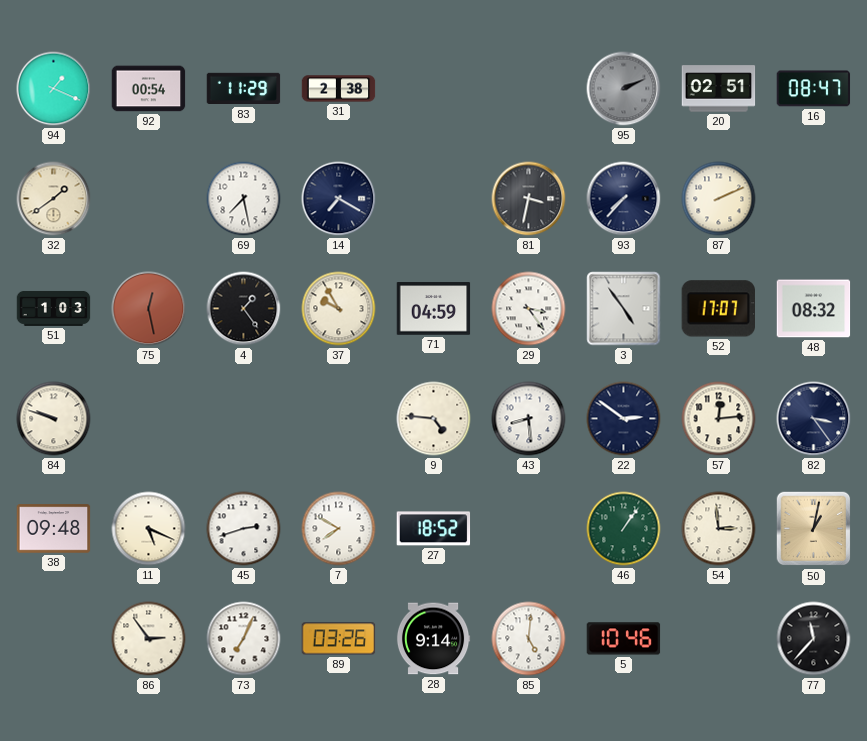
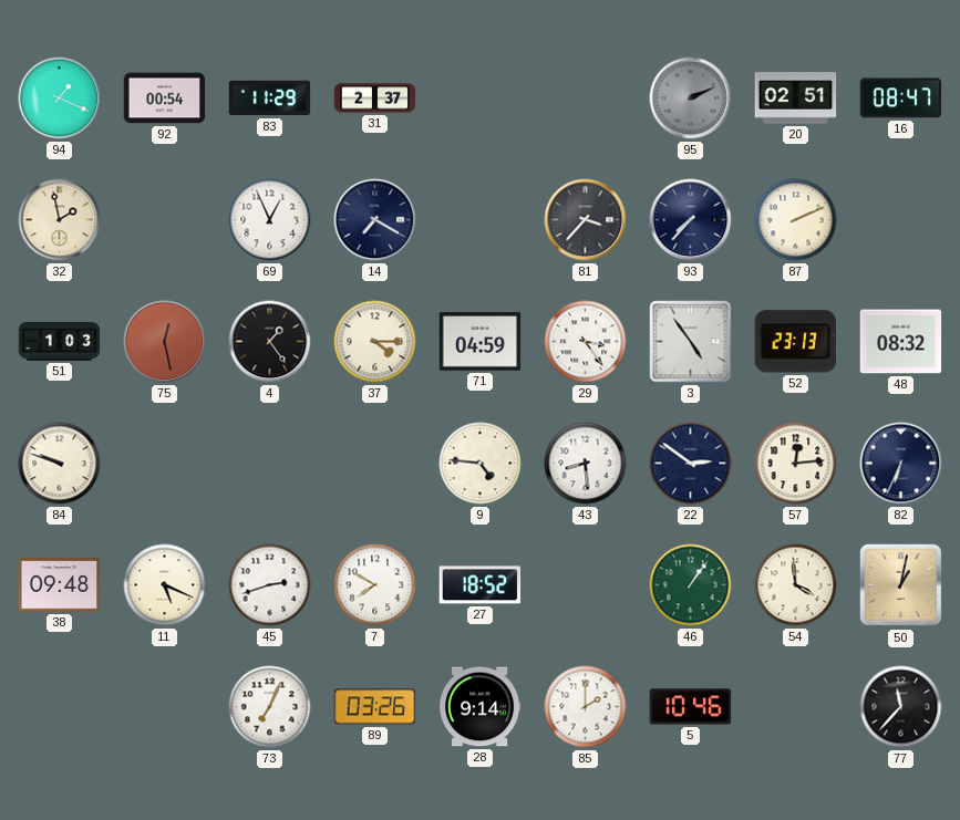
31: 2:38 -> 2:37 (375, 98)
32: 1:39 -> 1:58 (60, 220)
69: 7:28 -> 12:56 (270, 220)
81: 3:32 -> 3:37 (586, 220)
37: 9:55 -> 4:15 (375, 342)
52: 17:07 -> 23:13 (795, 342)
82: 3:24 -> 6:34 (901, 464)
54: 2:59 -> 3:59 (796, 585)
86: 2:54 -> none (149, 639)
85: 5:01 -> 2:00 (586, 707)
